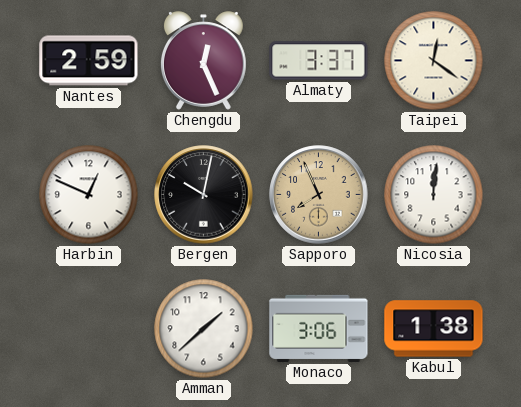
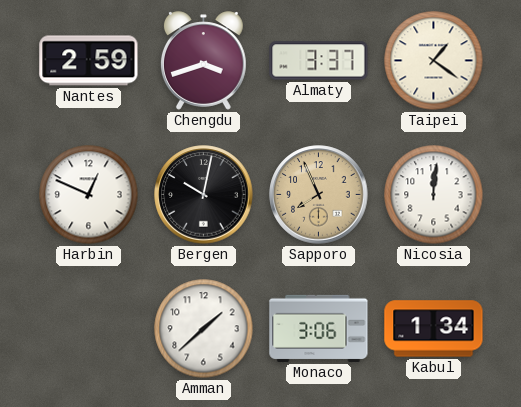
Chengdu: 12:26 -> 3:42 (203, 61)
Taipei: 12:21 -> 1:21 (434, 61)
Kabul: 1:38 -> 1:34 (434, 329)
